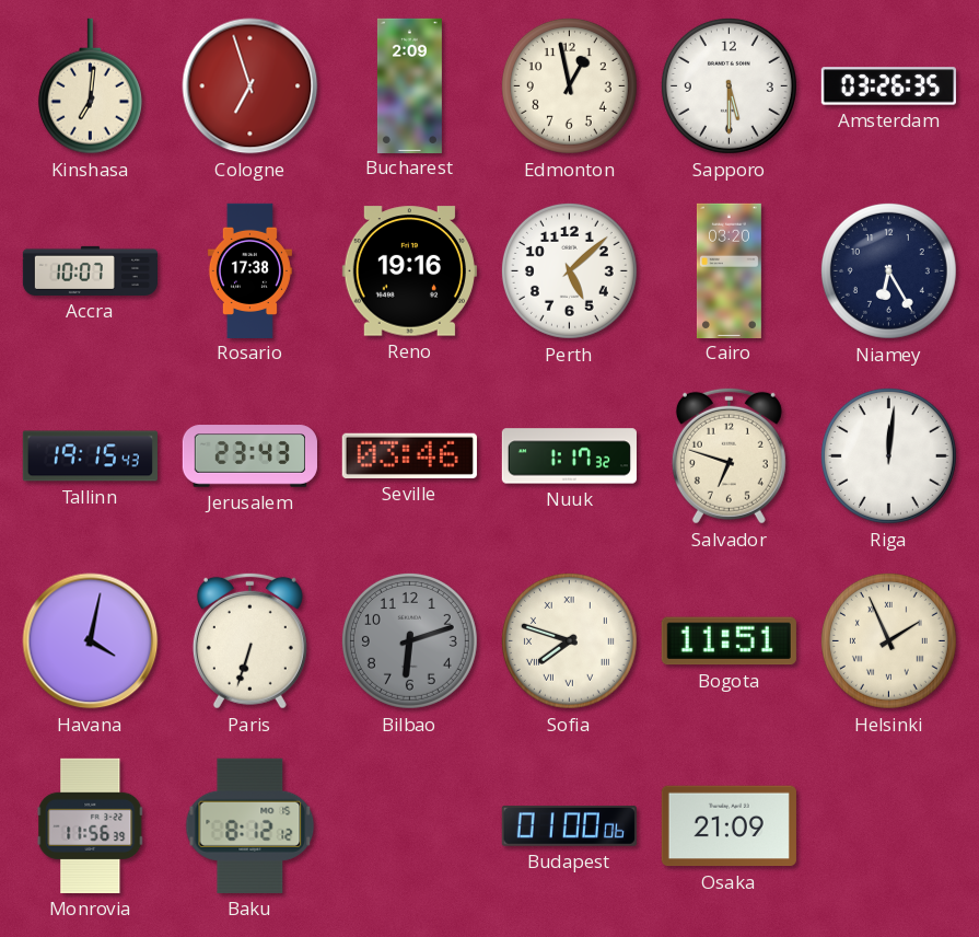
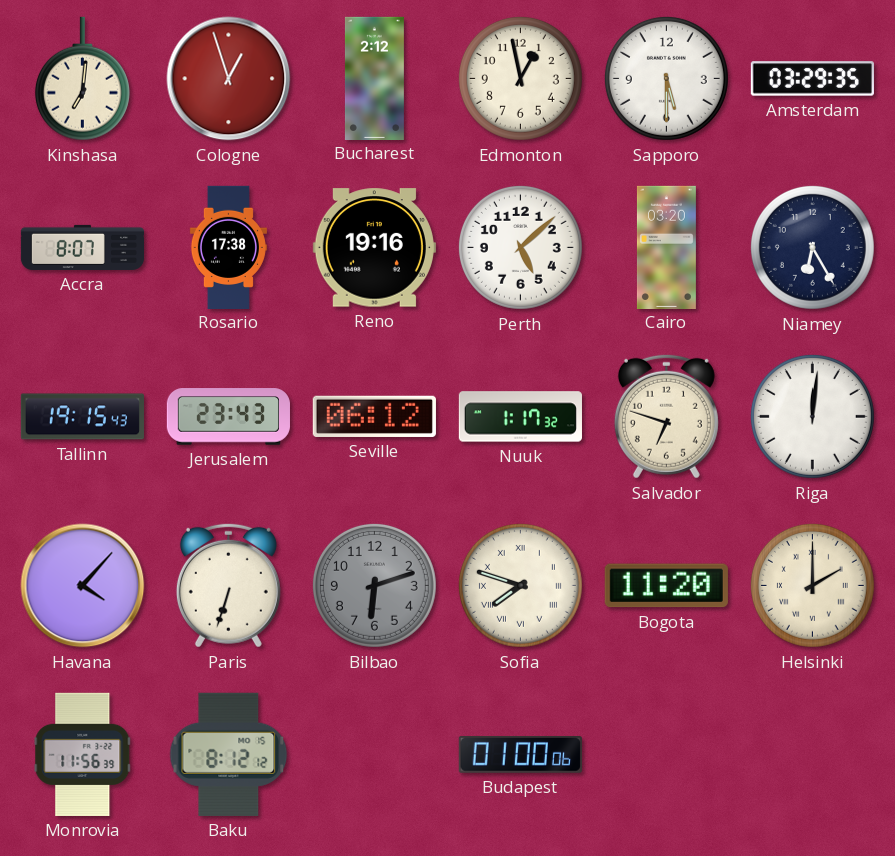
Cologne: 6:57 -> 12:57 (229, 79)
Bucharest: 2:09 -> 2:12 (374, 78)
Amsterdam: 03:26 -> 03:29 (812, 79)
Accra: 10:07 -> 8:07 (82, 247)
Seville: 03:46 -> 06:12 (374, 416)
Havana: 4:02 -> 4:07 (83, 586)
Bogota: 11:51 -> 11:20 (666, 586)
Helsinki: 1:56 -> 2:00 (812, 585)
Osaka: 21:09 -> none (729, 826)
